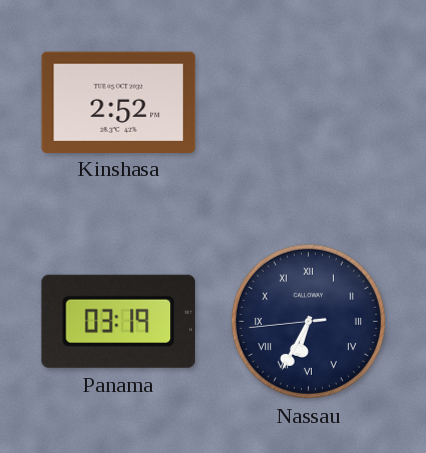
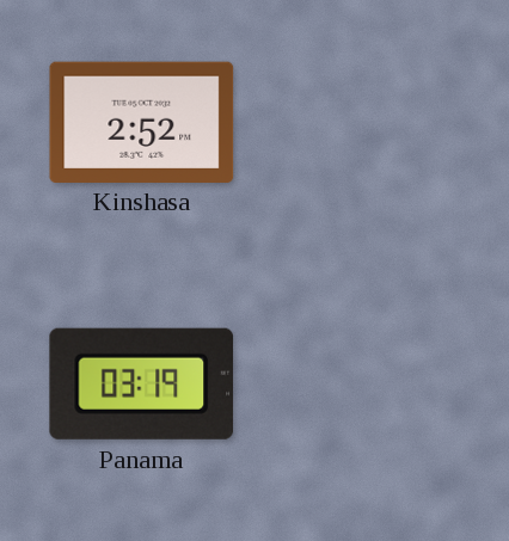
Nassau: 6:34 -> none (308, 321)
